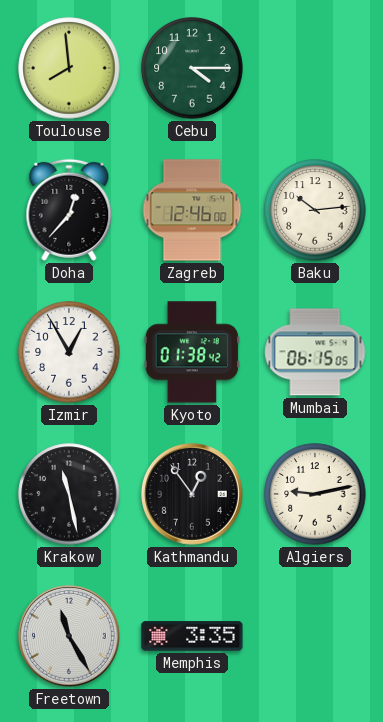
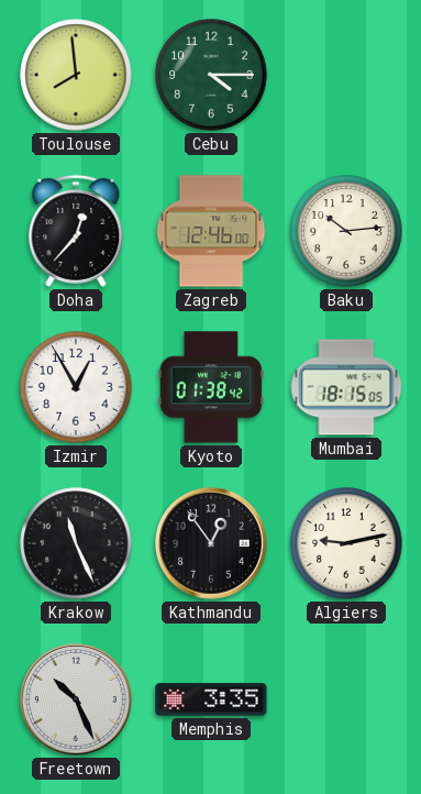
Mumbai: 06:15 -> 18:15 (346, 387)
Krakow: 11:28 -> 11:26 (76, 543)
Freetown: 11:25 -> 10:26 (76, 699)
